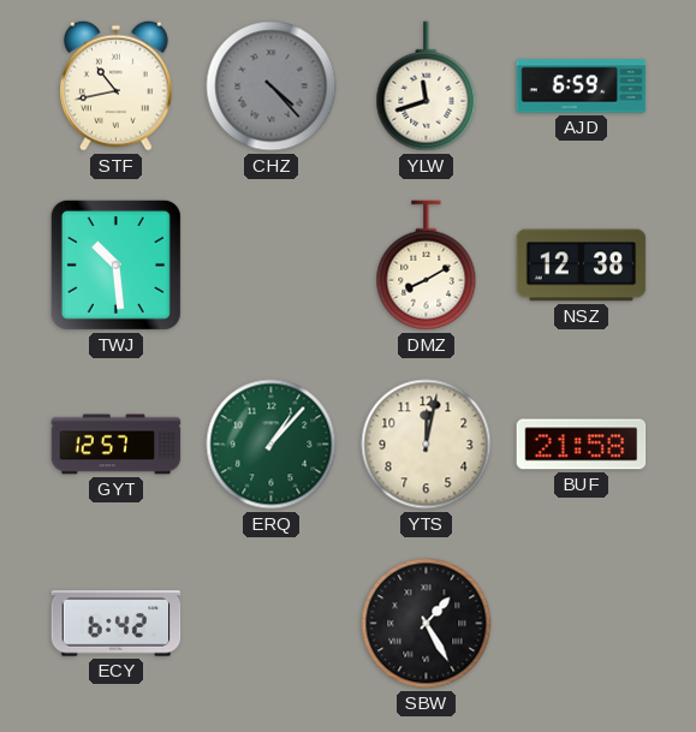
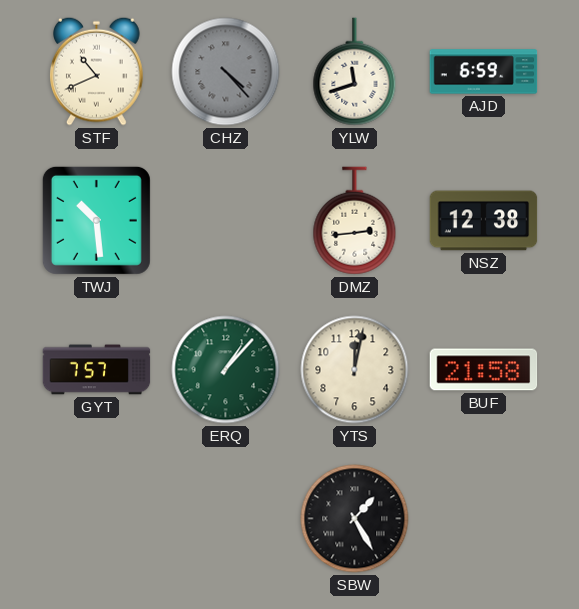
STF: 10:43 -> 10:41 (97, 71)
DMZ: 8:10 -> 2:44 (355, 221)
GYT: 12:57 -> 7:57 (97, 370)
ECY: 6:42 -> none (117, 624)
